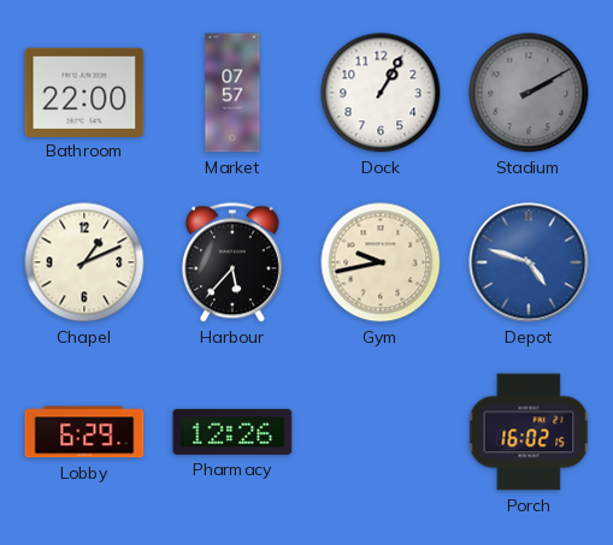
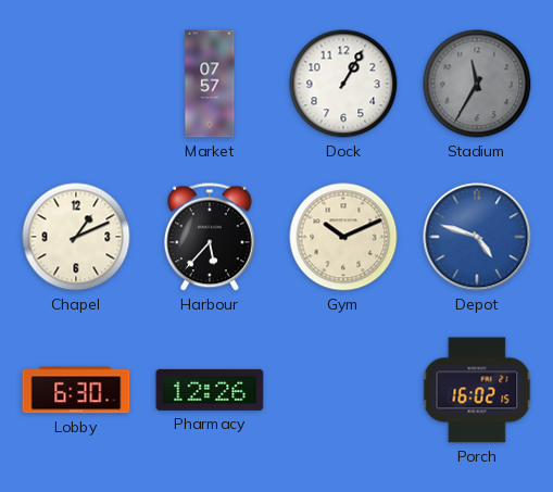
Bathroom: 22:00 -> none (84, 91)
Stadium: 2:10 -> 11:35 (477, 84)
Gym: 9:43 -> 10:11 (343, 237)
Lobby: 6:29 -> 6:30 (76, 390)
